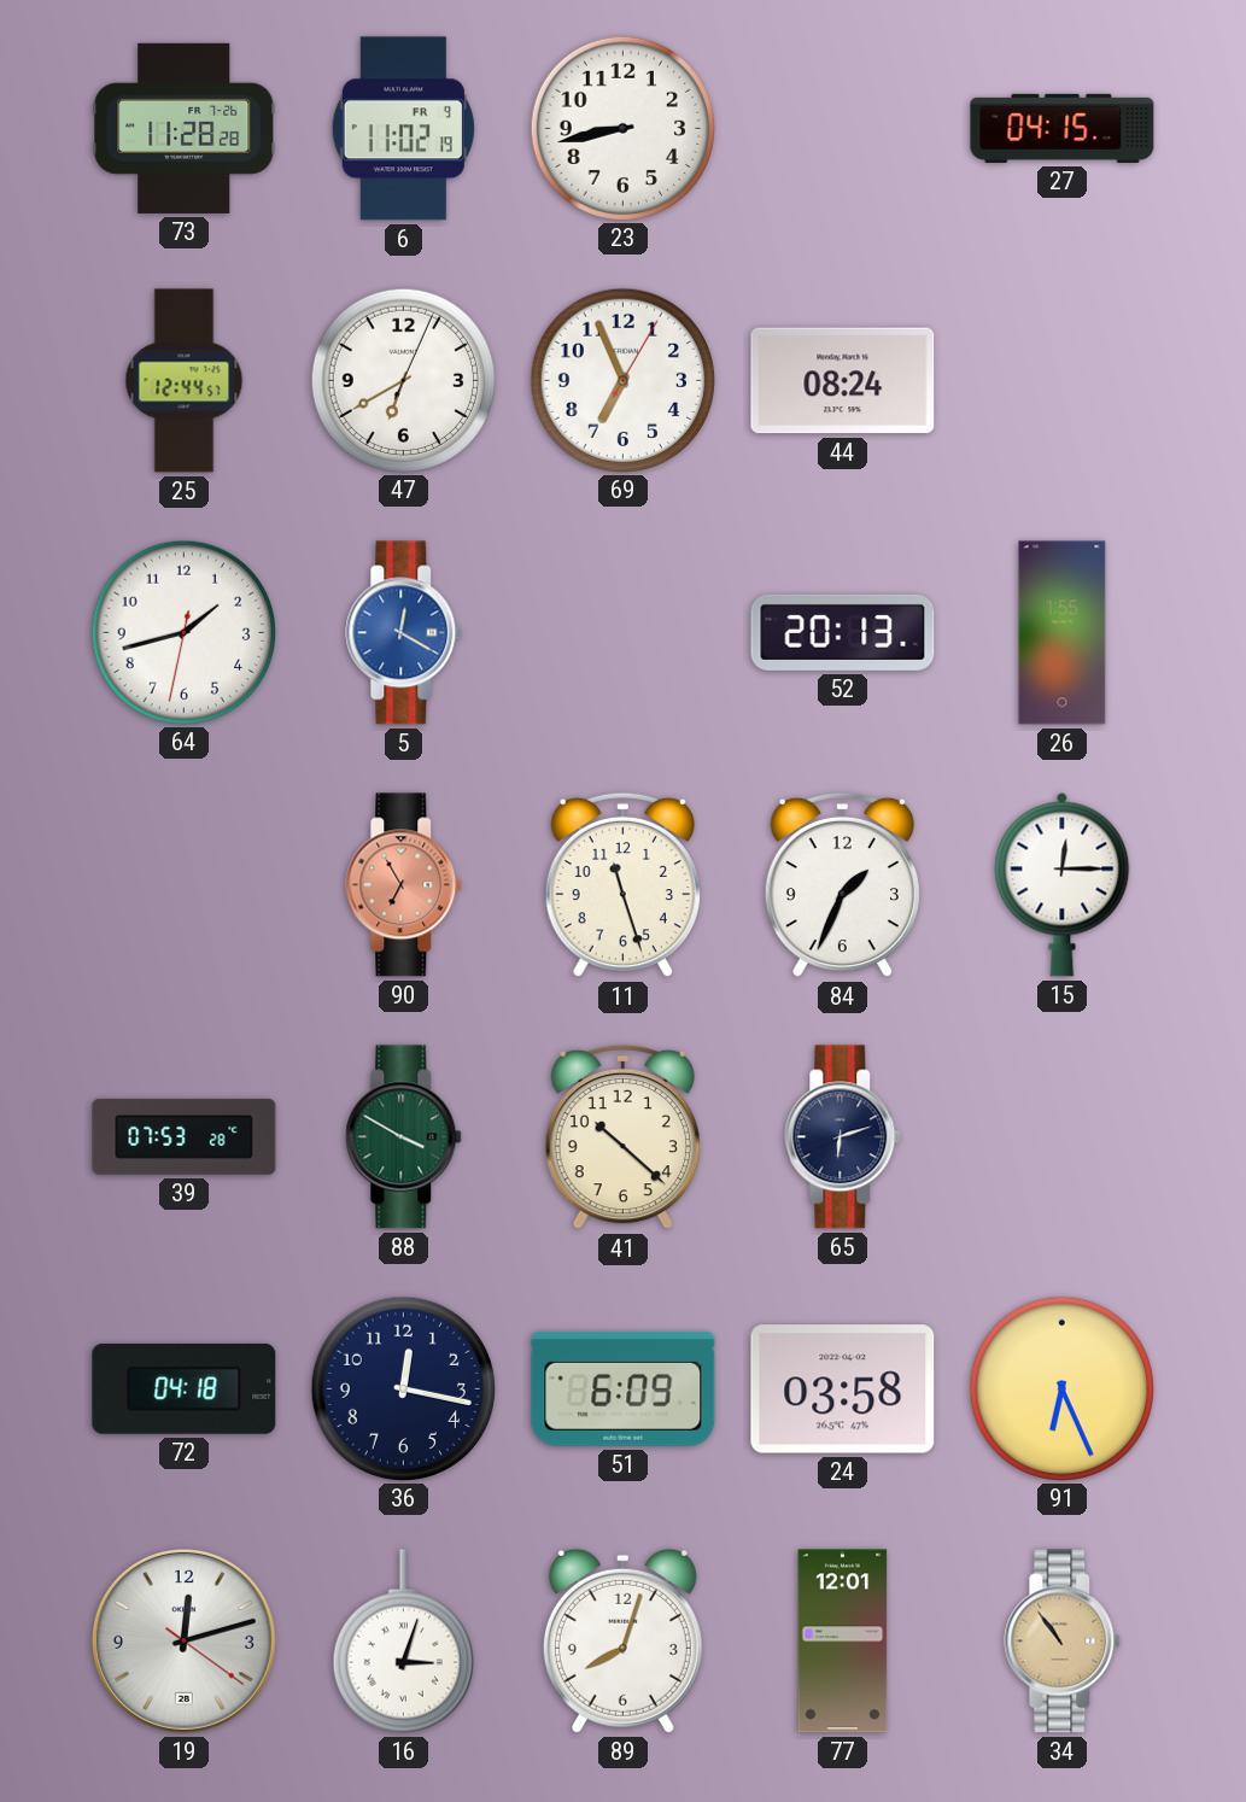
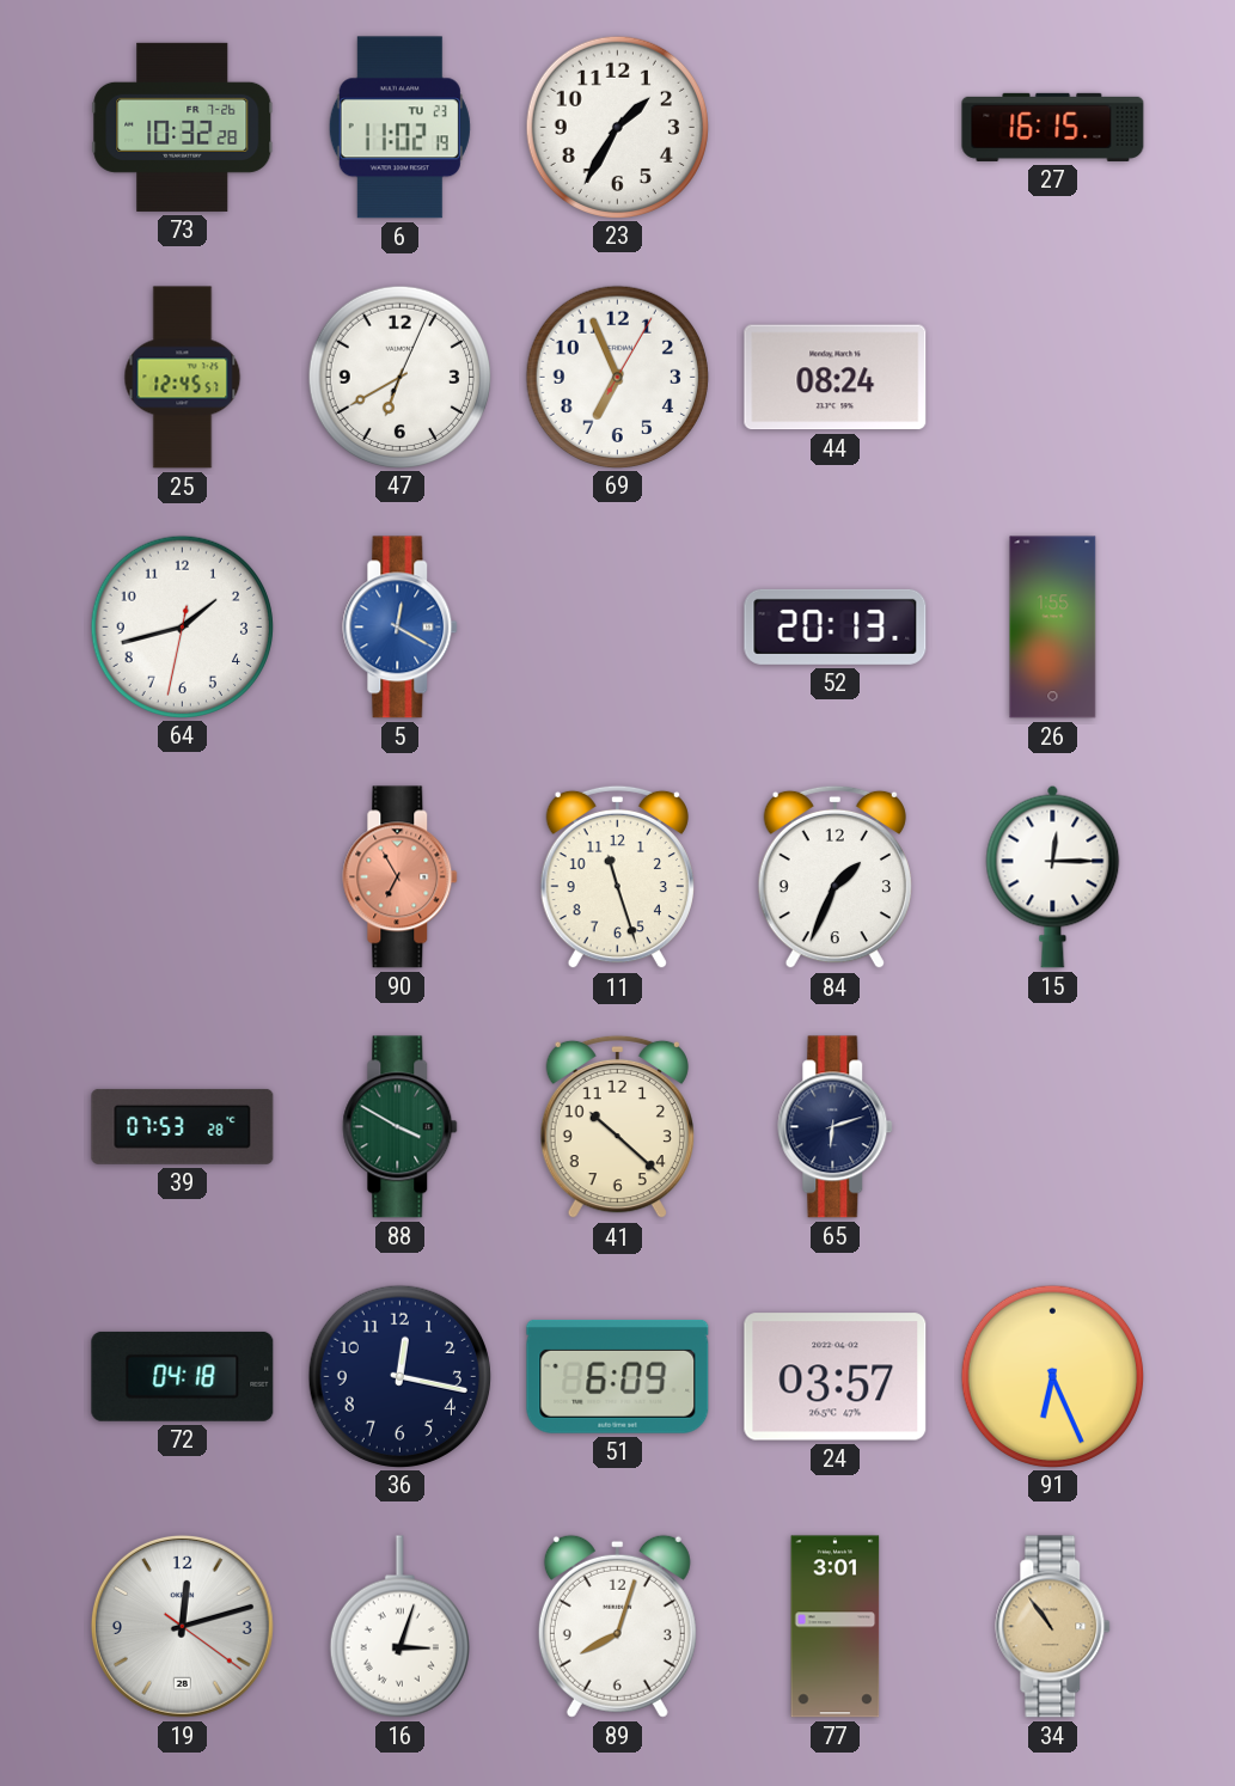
73: 11:28 -> 10:32 (183, 127)
6 date: FR 9 -> TU 23 (399, 128)
23: 8:43 -> 1:35 (617, 127)
27: 04:15 -> 16:15 (1053, 127)
25: 12:44 -> 12:45 (183, 378)
24: 03:58 -> 03:57 (836, 1377)
77: 12:01 -> 3:01 (836, 1627)
